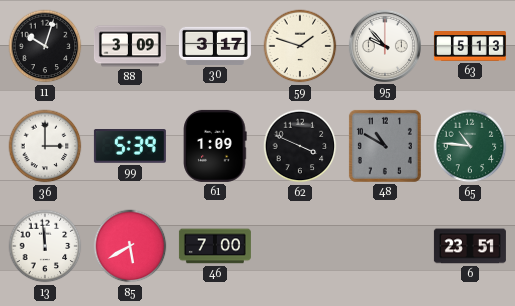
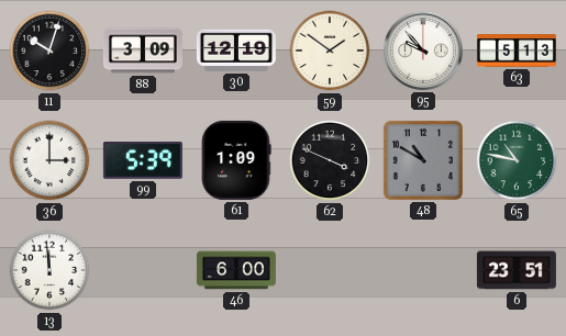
30: 3:17 -> 12:19 (236, 51)
59: 1:48 -> 1:51 (330, 51)
65: 10:46 -> 10:47 (517, 160)
85: 5:40 -> none (130, 246)
46: 7:00 -> 6:00 (236, 270)
